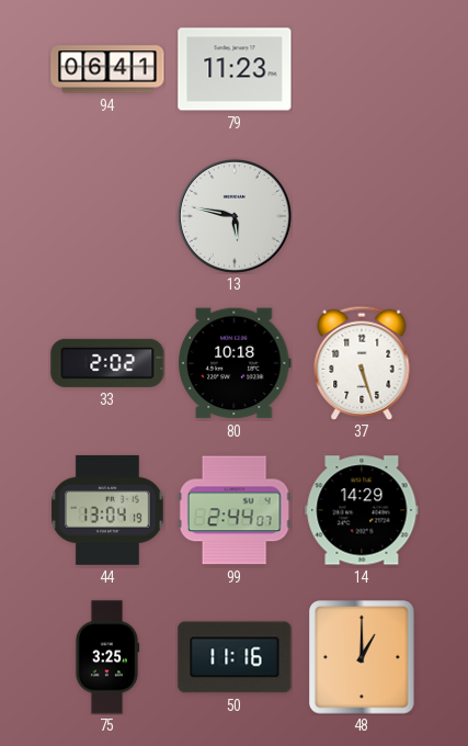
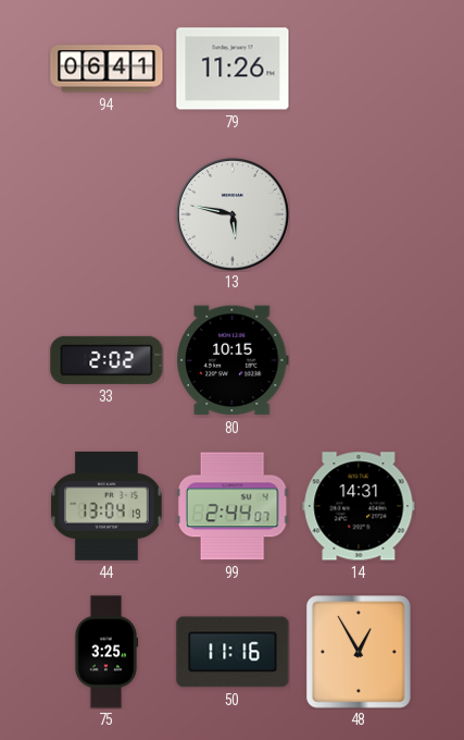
79: 11:23 -> 11:26 (233, 69)
80: 10:18 -> 10:15 (233, 360)
37: 5:27 -> none (362, 362)
14: 14:29 -> 14:31 (359, 506)
48: 1:00 -> 12:55 (359, 652)
